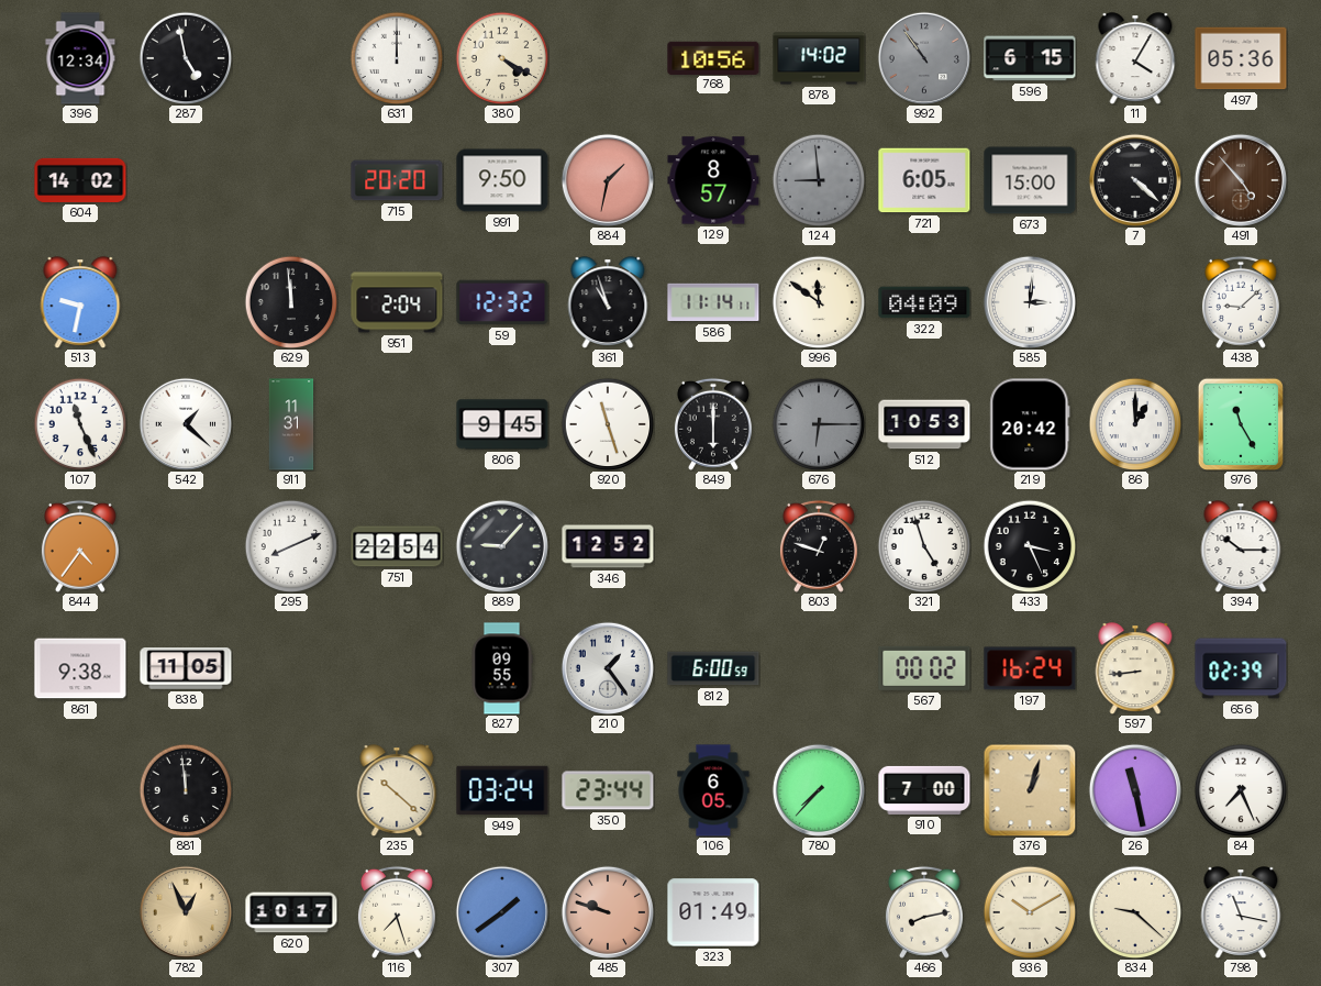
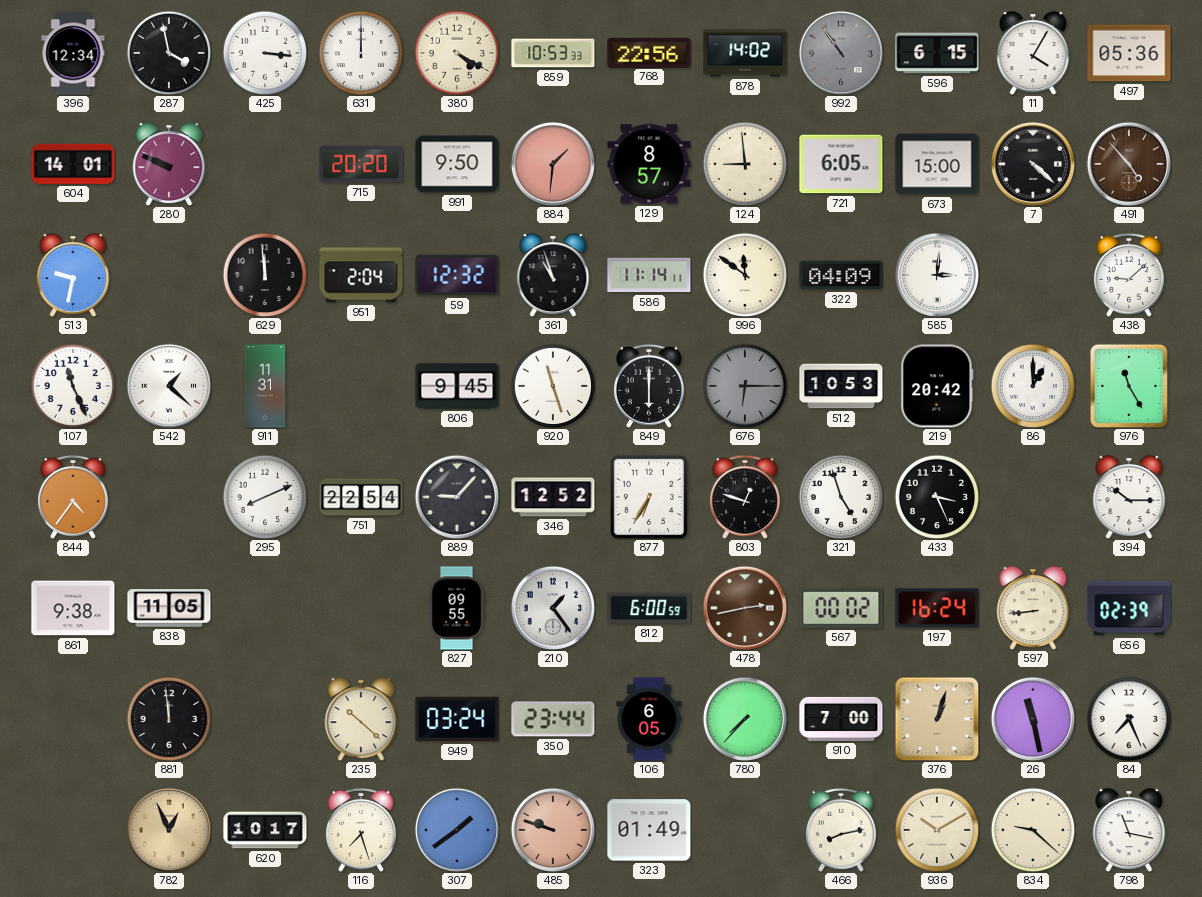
287: 4:58 -> 3:58 (169, 53)
425: none -> 3:16 (265, 53)
859: none -> 10:53 (553, 53)
768: 10:56 -> 22:56 (649, 52)
604: 14:02 -> 14:01 (73, 164)
280: none -> 9:49 (169, 164)
884: 1:32 -> 1:31 (553, 164)
124 dial: grey -> cream (745, 164)
877: none -> 6:35 (648, 496)
478: none -> 2:43 (745, 608)
